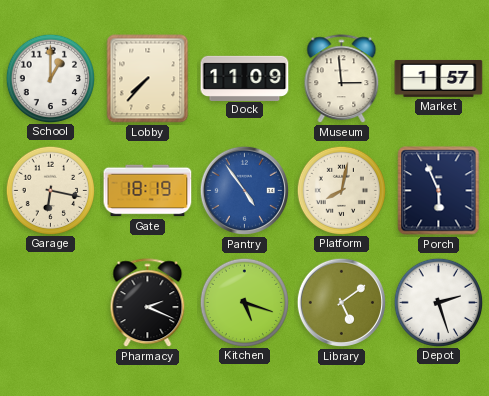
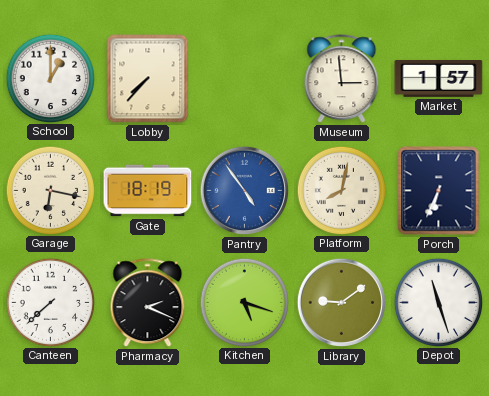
Dock: 11:09 -> none (245, 78)
Porch: 5:56 -> 6:34 (439, 191)
Canteen: none -> 7:38 (50, 302)
Library: 5:09 -> 9:09 (341, 302)
Depot: 2:27 -> 11:27 (438, 302)
